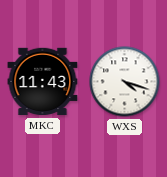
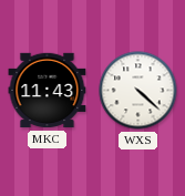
WXS: 4:18 -> 4:22 (138, 91)
